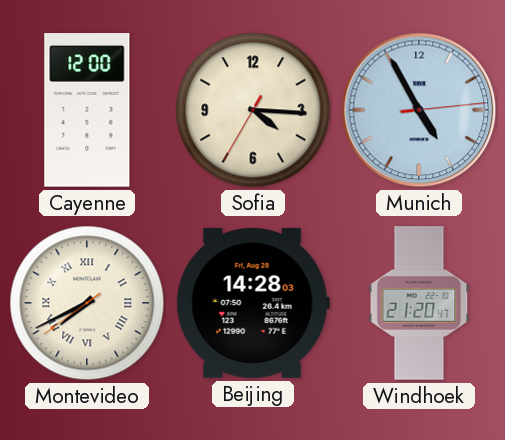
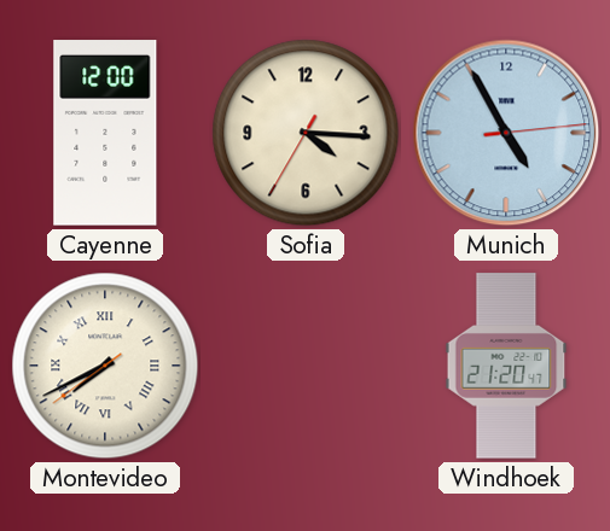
Beijing: 14:28 -> none (253, 303)
